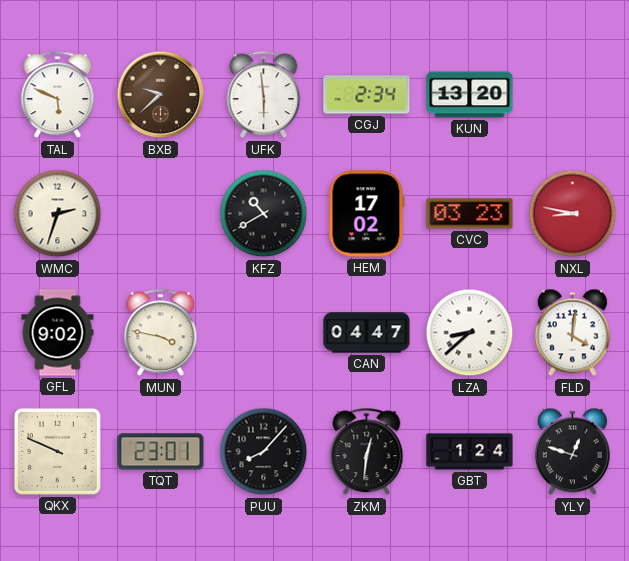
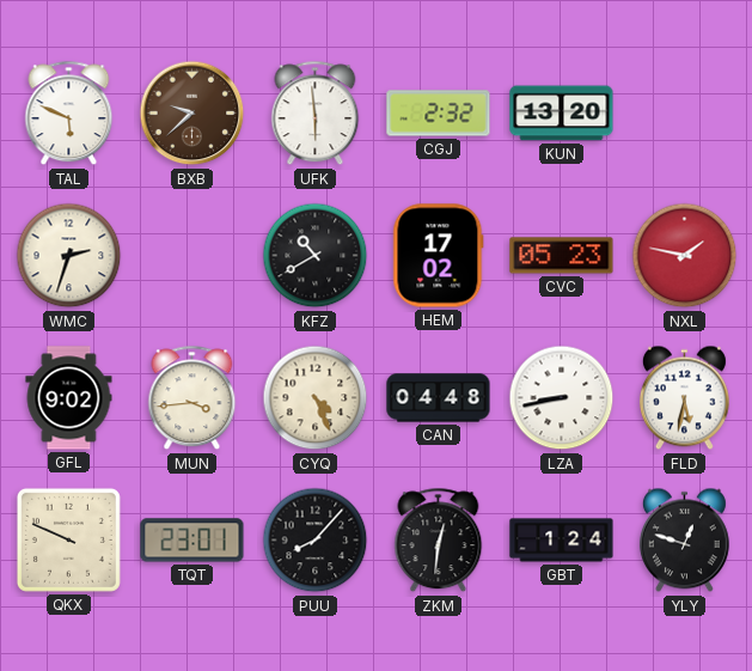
CGJ: 2:34 -> 2:32 (439, 114)
CVC: 03:23 -> 05:23 (562, 256)
NXL: 8:47 -> 1:47 (685, 256)
MUN: 3:47 -> 3:44 (192, 398)
CYQ: none -> 4:26 (316, 398)
CAN: 04:47 -> 04:48 (439, 398)
LZA: 8:38 -> 8:43 (562, 398)
FLD: 4:01 -> 5:32 (684, 398)
